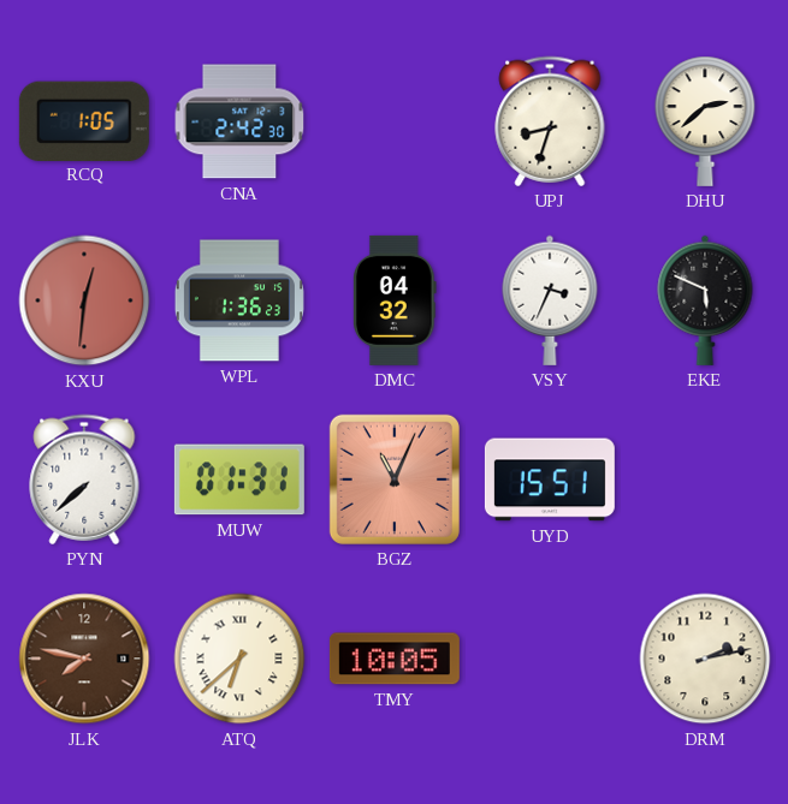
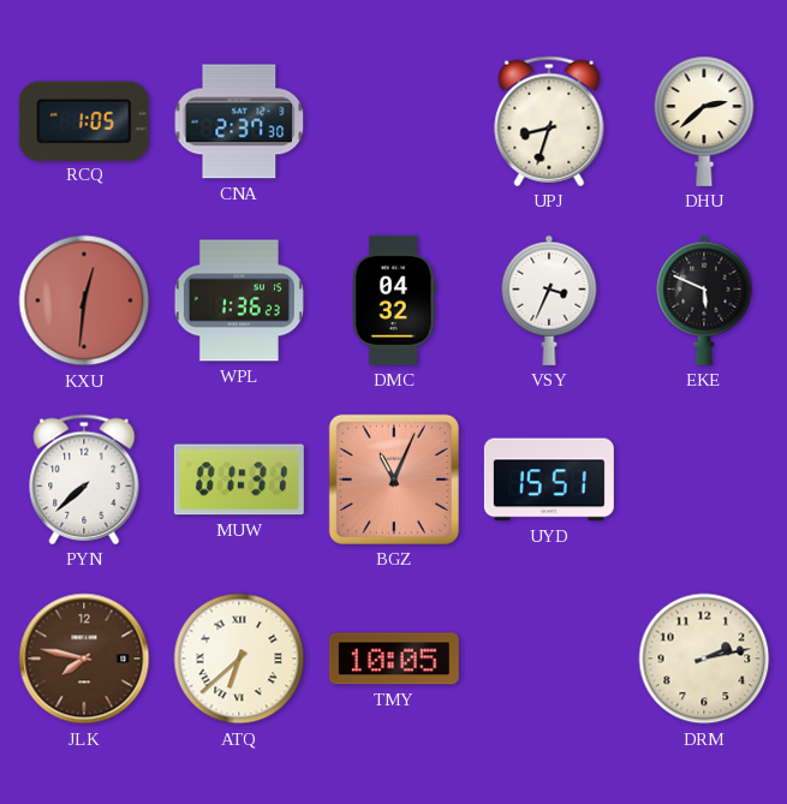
CNA: 2:42 -> 2:37 (239, 121)
